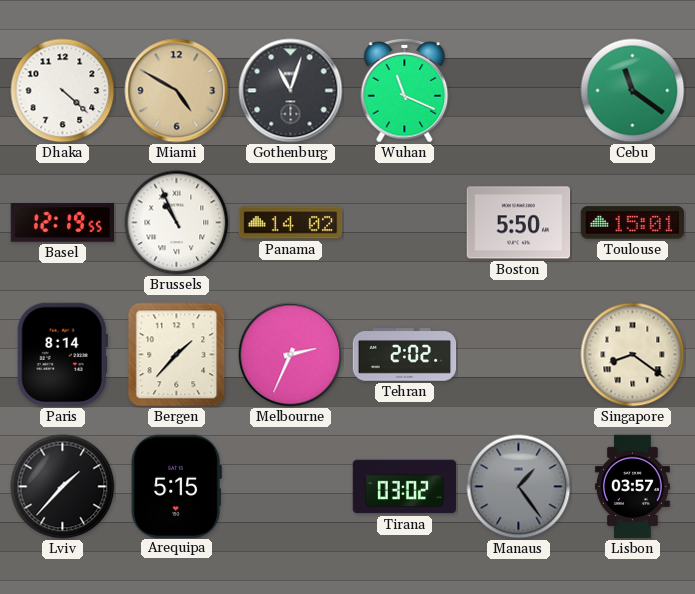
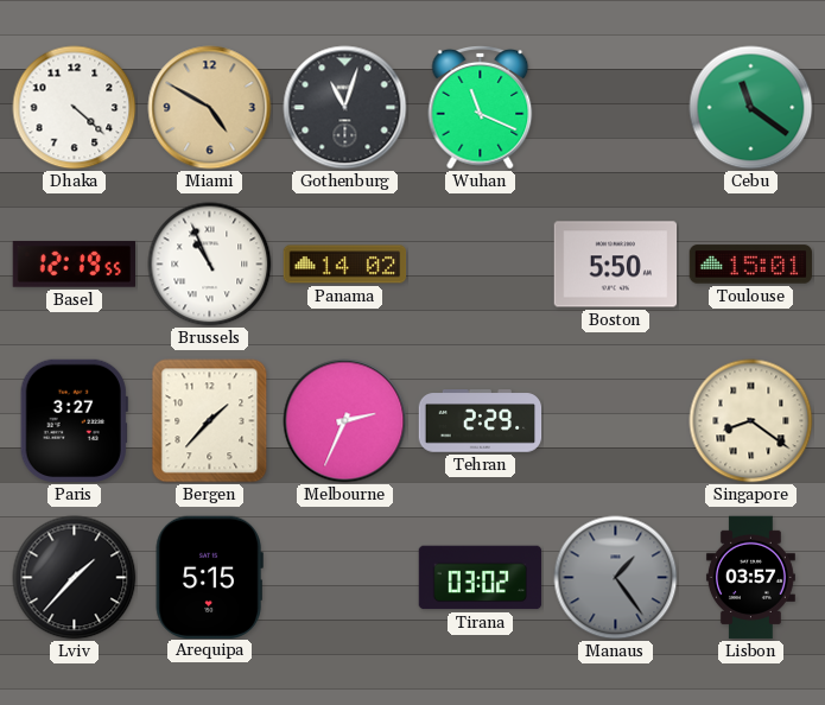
Paris: 8:14 -> 3:27 (74, 421)
Tehran: 2:02 -> 2:29 (481, 421)
